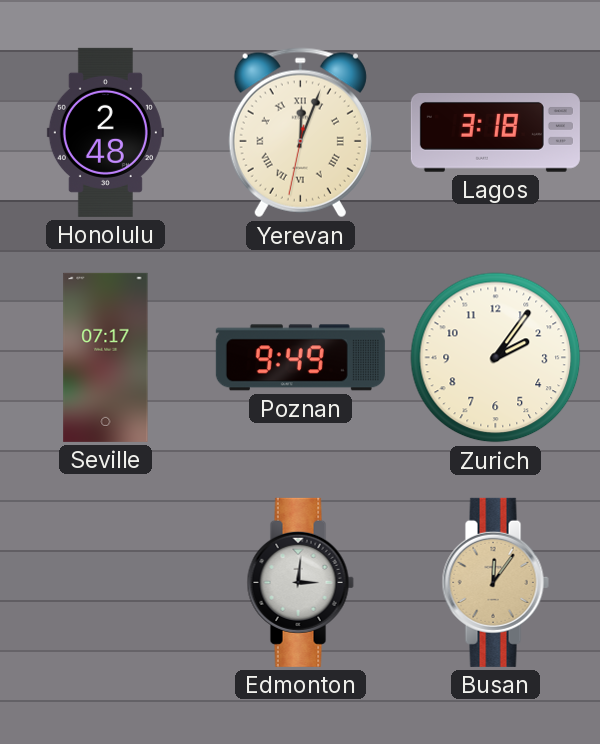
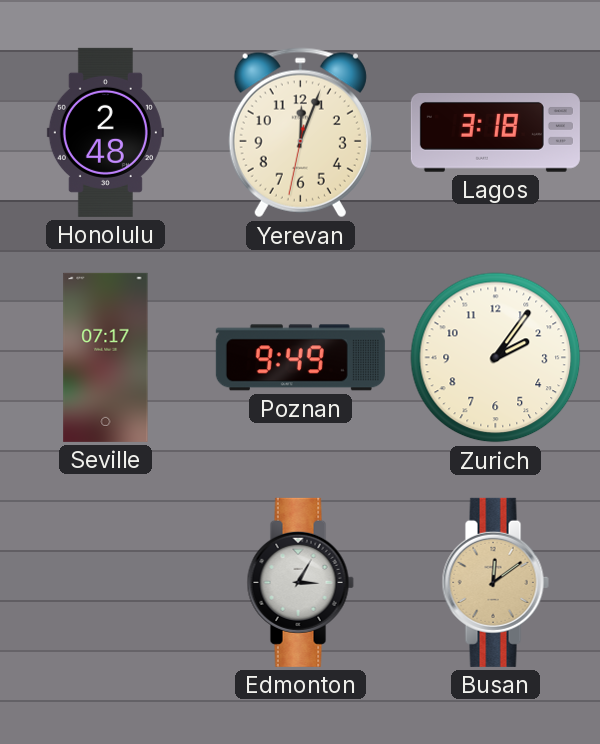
Yerevan numerals: Roman -> Arabic (300, 133)
Edmonton: 3:01 -> 3:05 (300, 582)
Busan: 12:06 -> 12:09 (495, 582)
